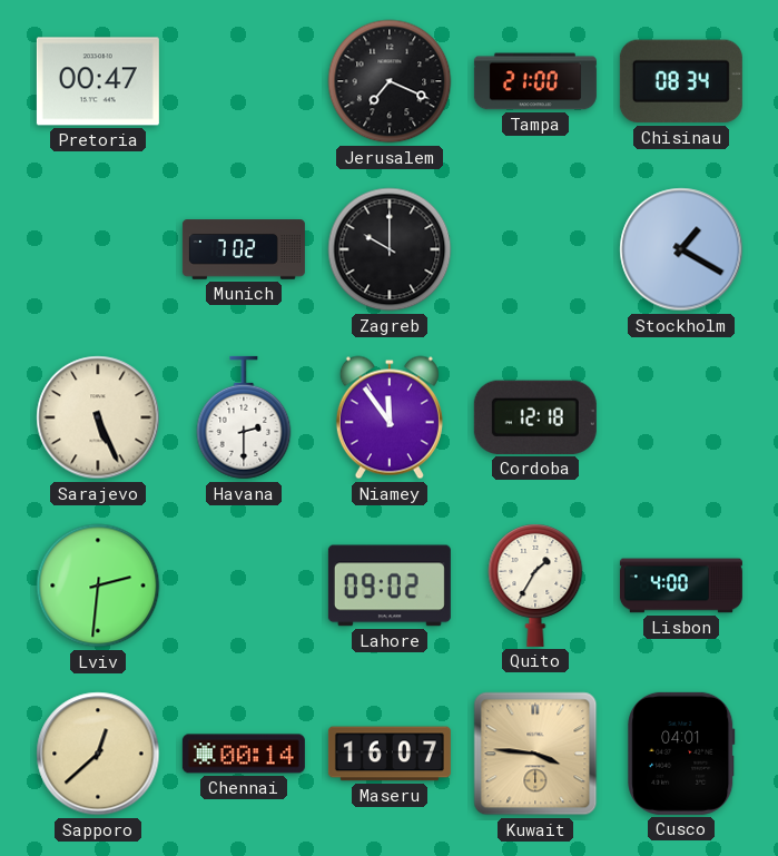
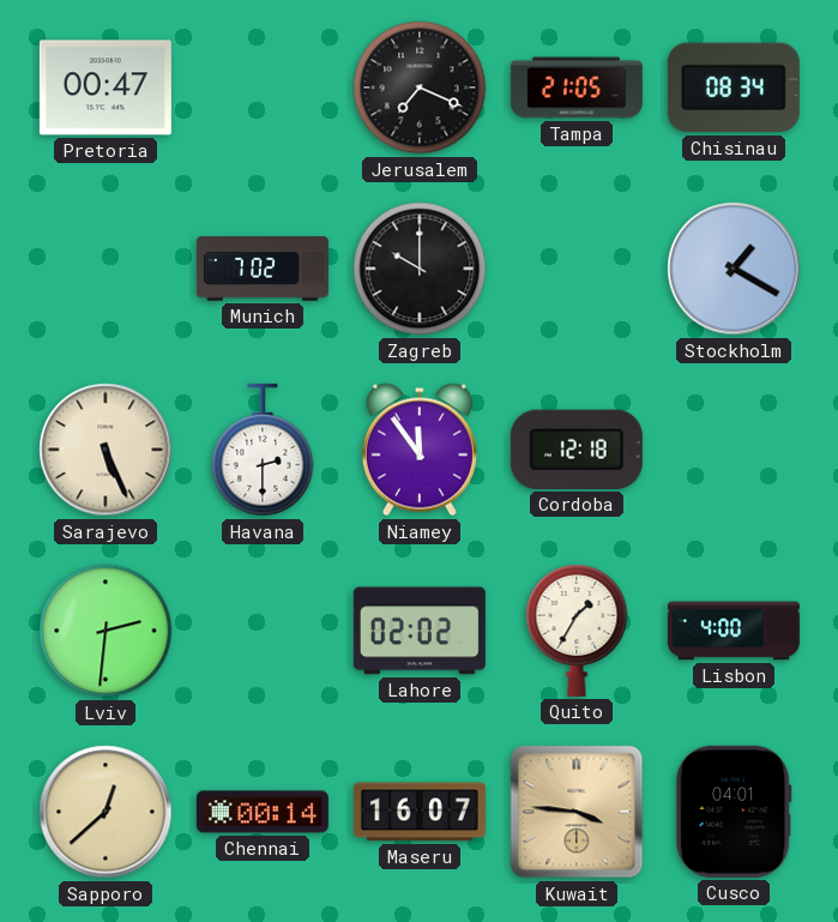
Tampa: 21:00 -> 21:05 (577, 88)
Lahore: 09:02 -> 02:02 (420, 631)
